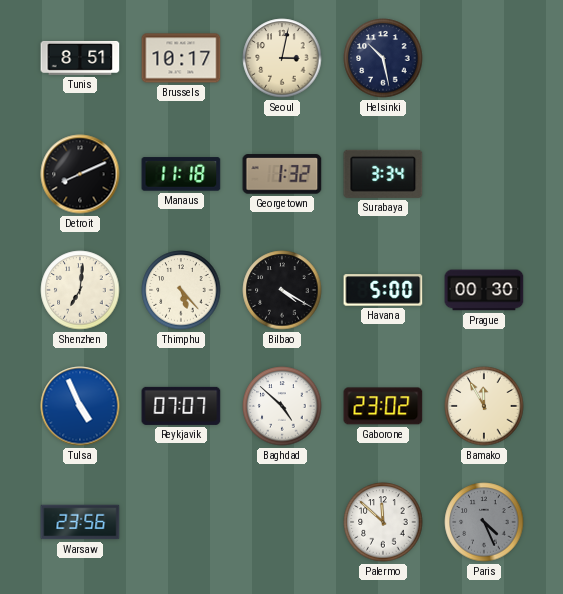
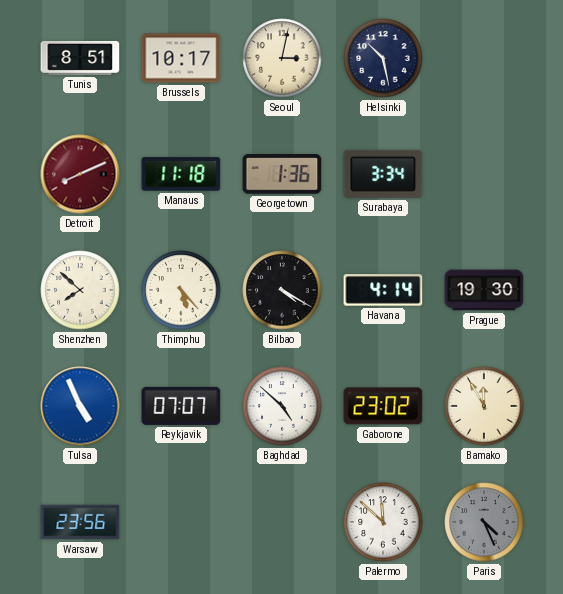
Detroit dial: black -> burgundy (80, 174)
Georgetown: 1:32 -> 1:36 (282, 174)
Shenzhen: 7:01 -> 7:52 (80, 290)
Havana: 5:00 -> 4:14 (383, 290)
Prague: 00:30 -> 19:30 (484, 290)
